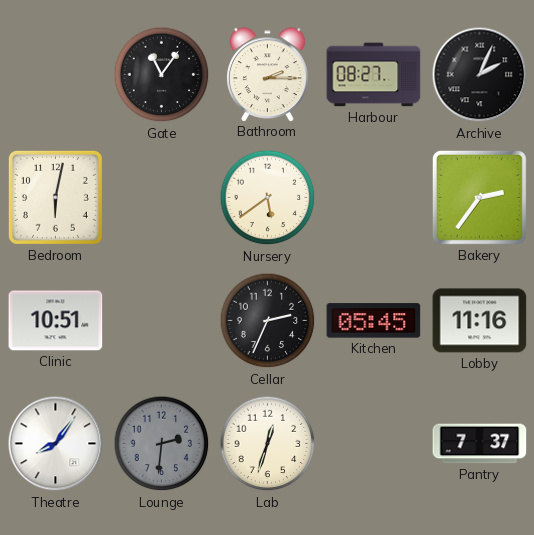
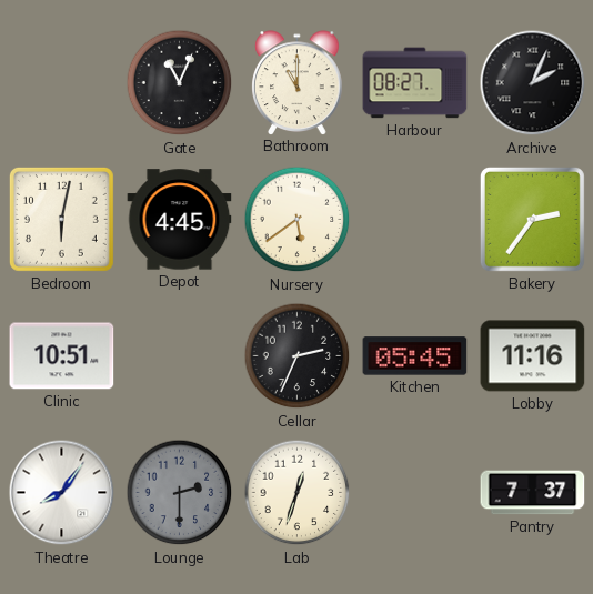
Gate: 11:06 -> 11:04 (180, 83)
Bathroom: 2:15 -> 11:00 (298, 82)
Depot: none -> 4:45 (180, 220)
Lounge: 2:31 -> 2:30 (180, 493)
